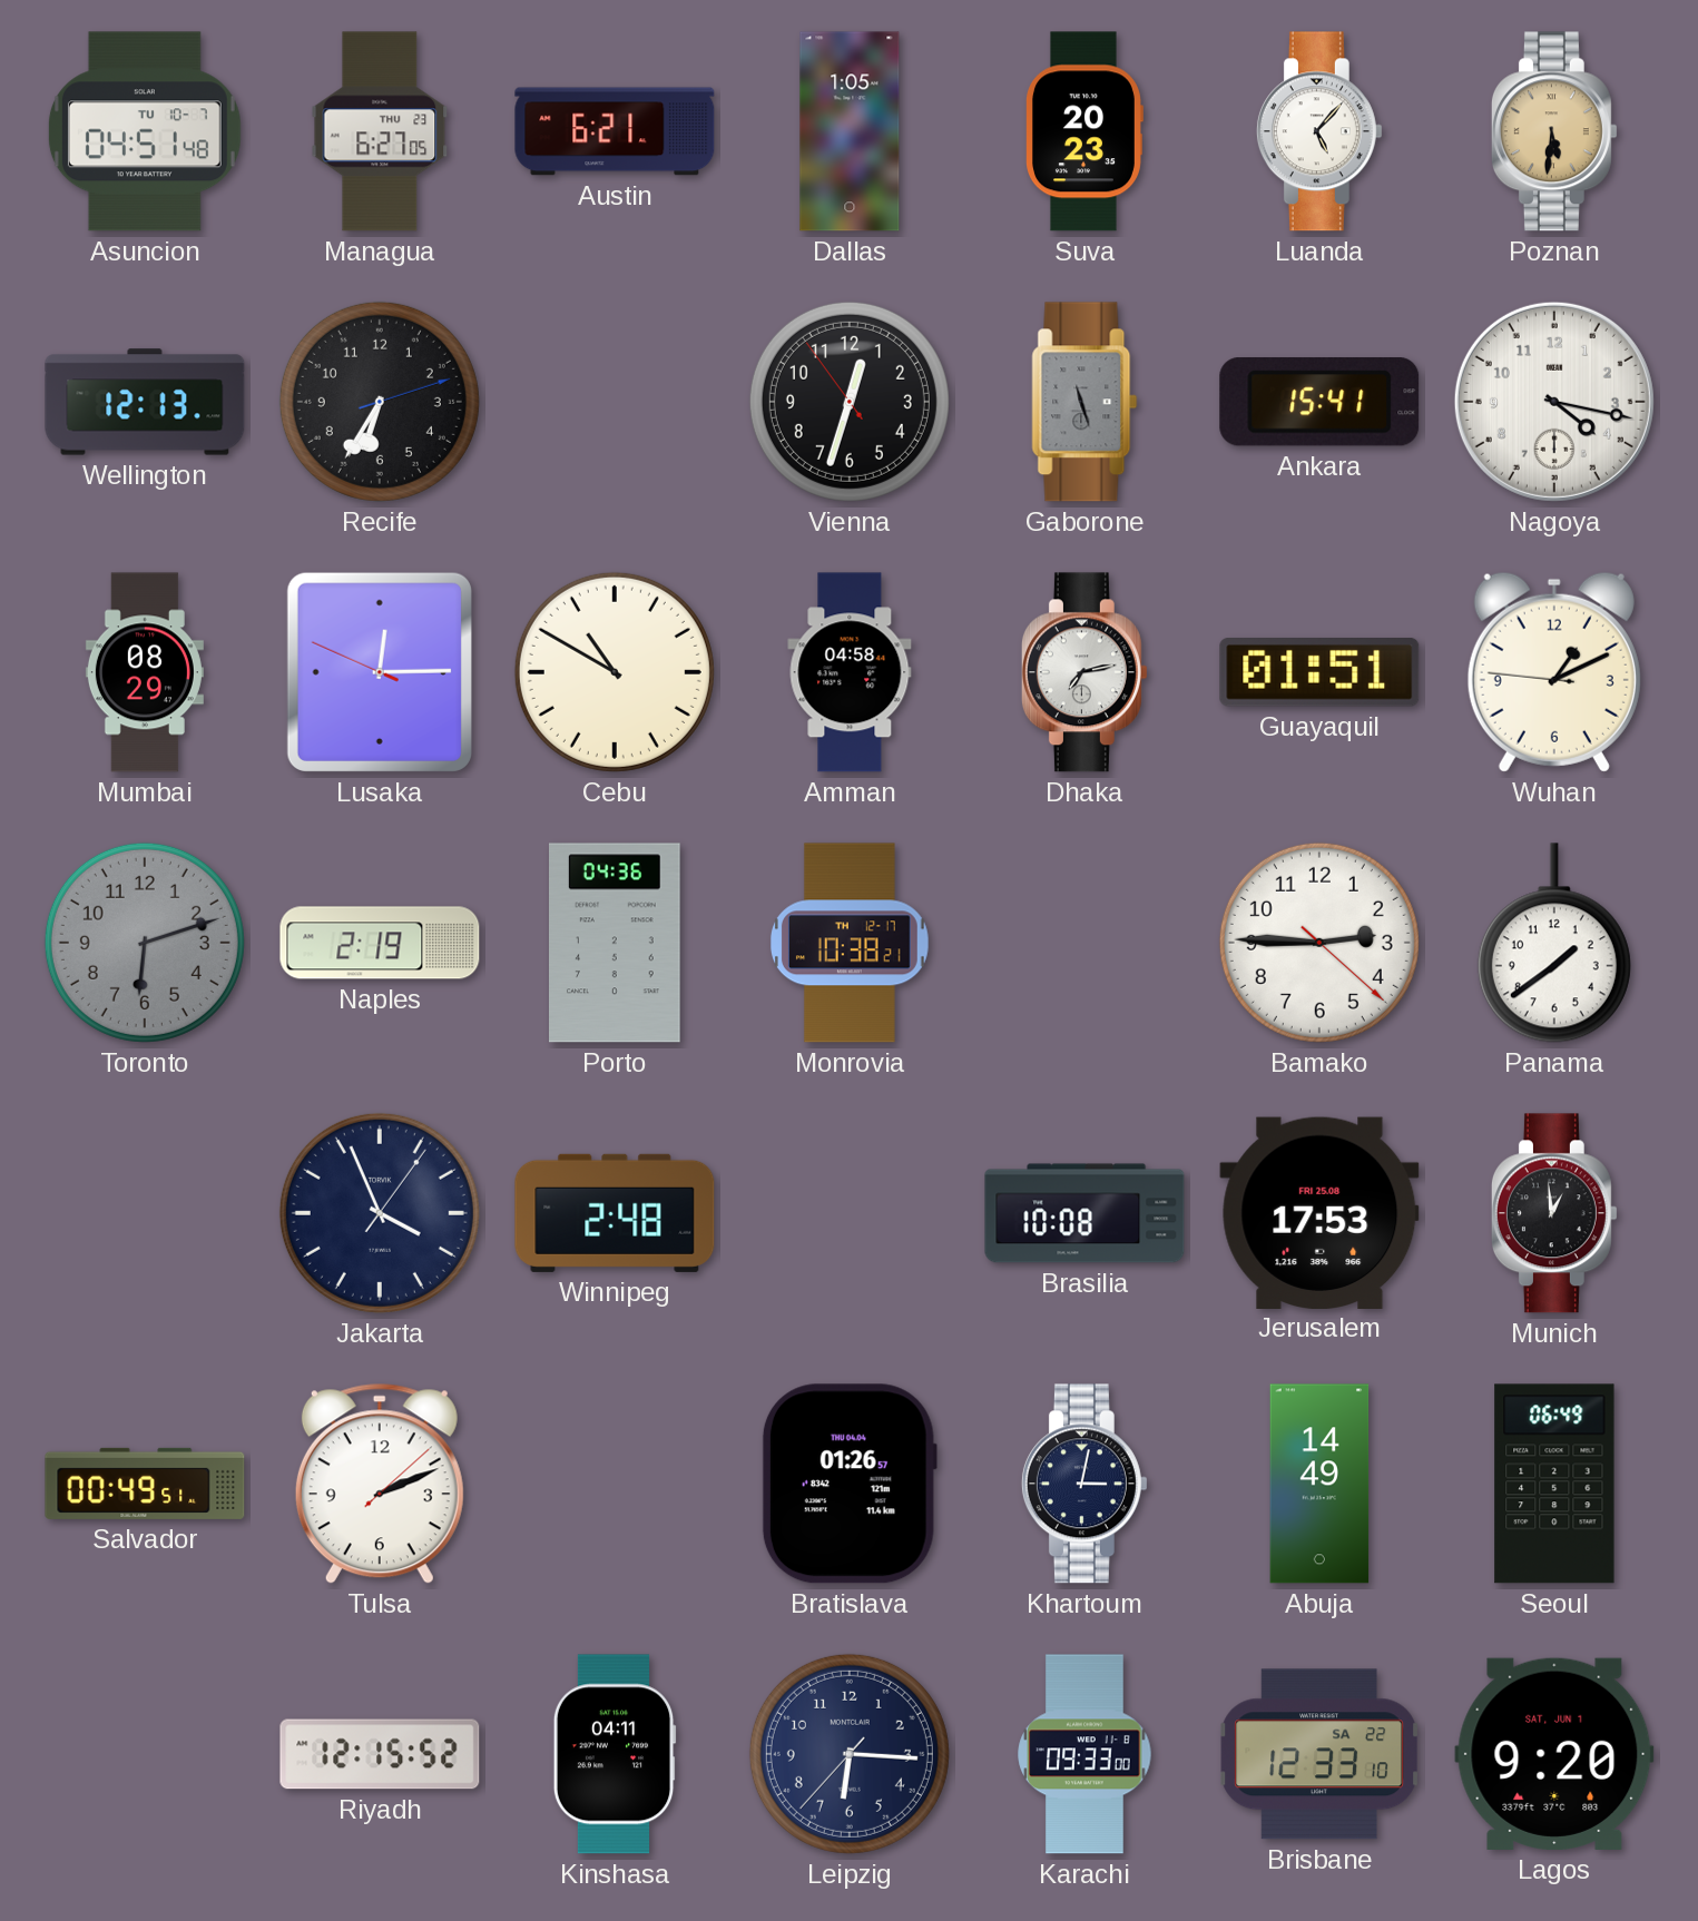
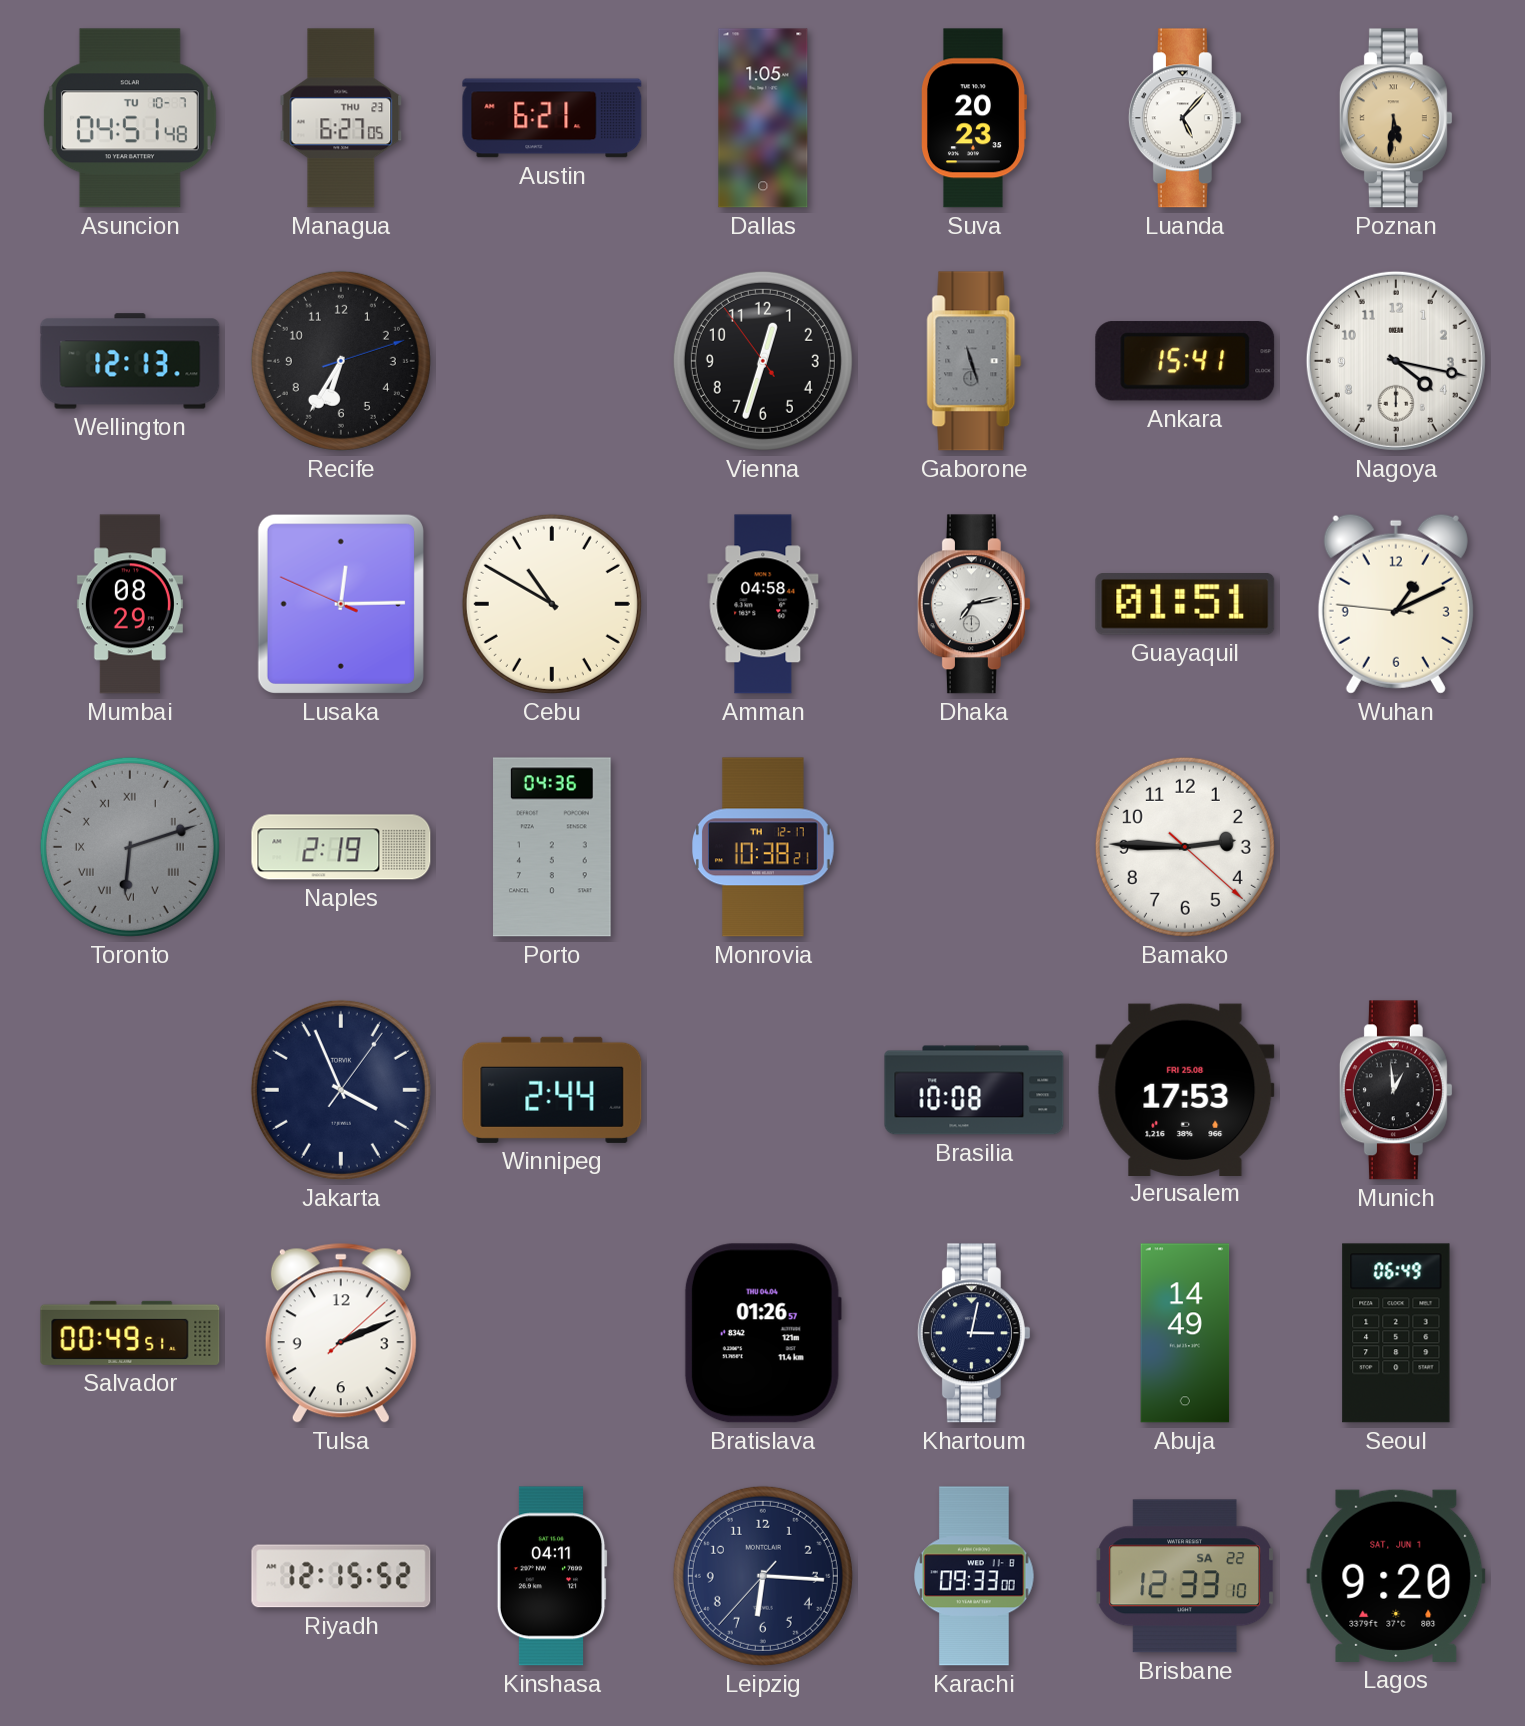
Toronto numerals: Arabic -> Roman (130, 847)
Panama: 1:39 -> none (1554, 943)
Winnipeg: 2:48 -> 2:44 (552, 1090)
